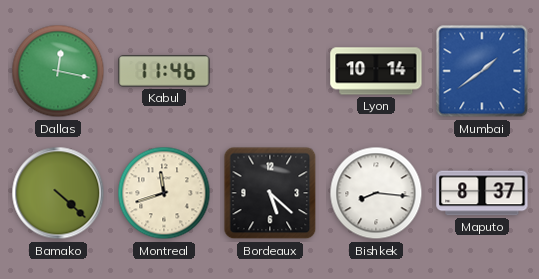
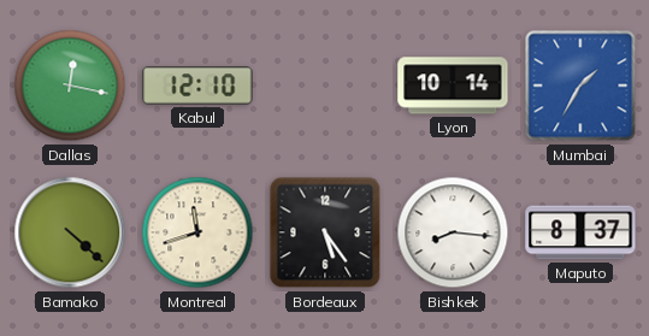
Kabul: 11:46 -> 12:10 (197, 86)
Mumbai: 1:39 -> 1:35 (580, 86)
Bordeaux: 5:22 -> 5:24 (325, 232)
